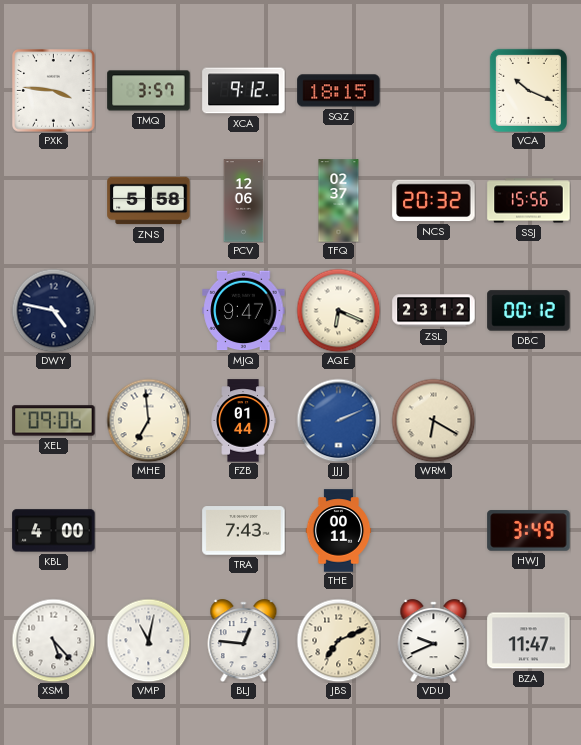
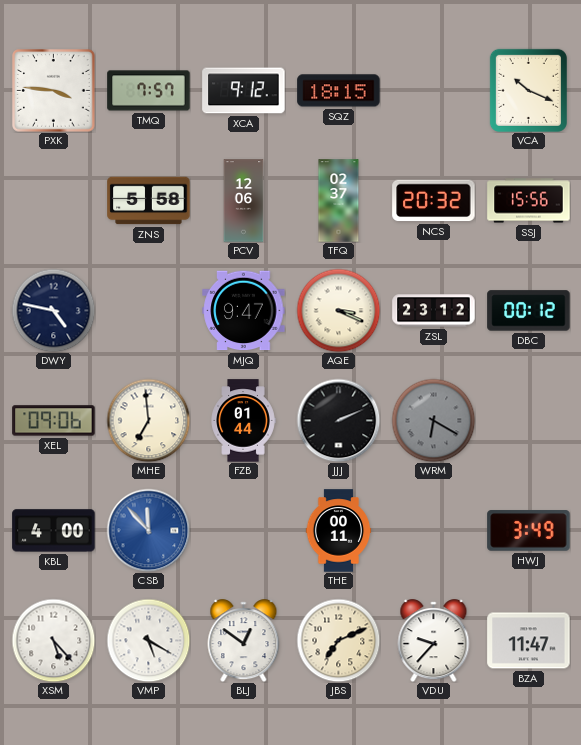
TMQ: 3:57 -> 7:57 (149, 91)
AQE: 6:19 -> 3:19 (338, 310)
JJJ dial: blue -> black (338, 420)
WRM dial: cream -> grey (433, 420)
CSB: none -> 11:53 (148, 530)
TRA: 7:43 -> none (244, 531)
VMP: 11:02 -> 5:20 (148, 640)
BLJ: 12:46 -> 12:51 (244, 641)
VDU: 9:41 -> 9:37 (434, 641)
